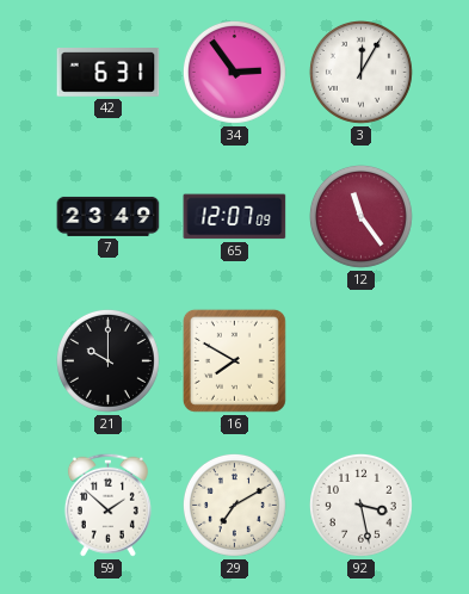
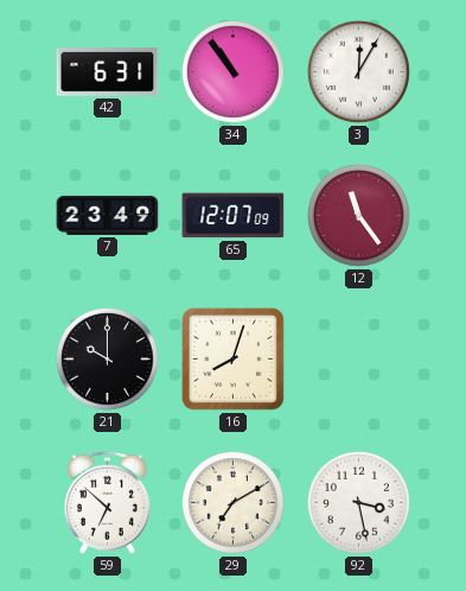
34: 2:54 -> 10:54 (232, 71)
16: 7:50 -> 8:03 (232, 358)
59: 1:52 -> 6:52 (107, 502)
